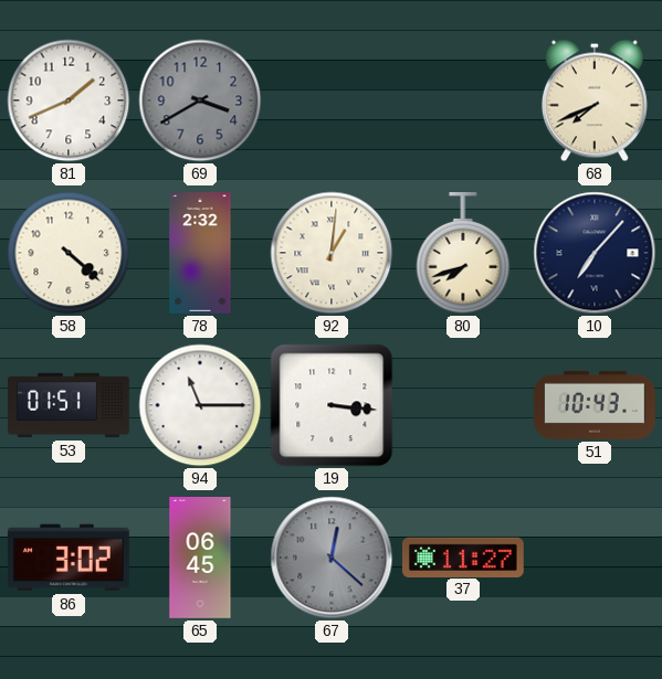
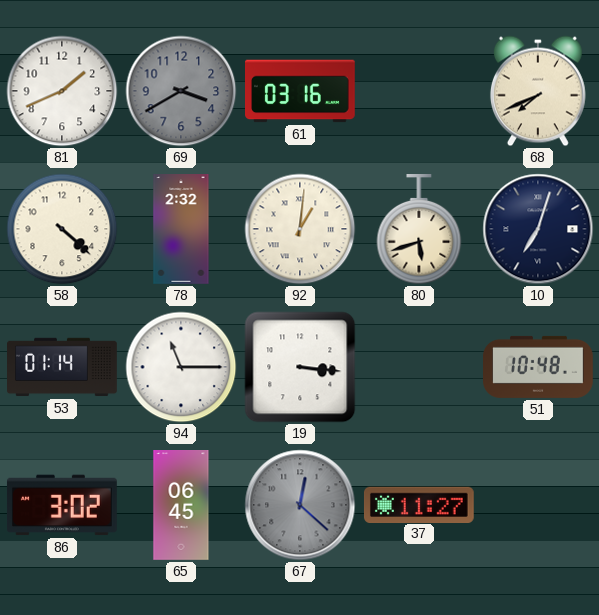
61: none -> 03:16 (301, 91)
80: 7:42 -> 5:42 (419, 230)
10: 7:07 -> 7:03 (538, 229)
53: 01:51 -> 01:14 (63, 367)
51: 10:43 -> 10:48 (539, 367)
